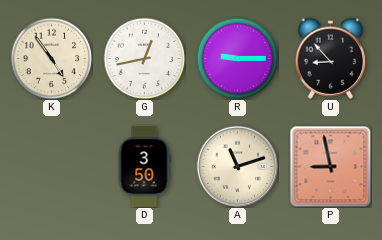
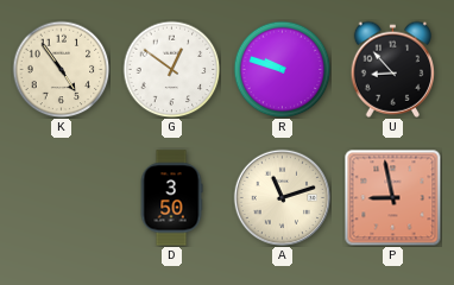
G: 12:43 -> 12:51 (171, 69)
R: 9:15 -> 9:48 (282, 69)
